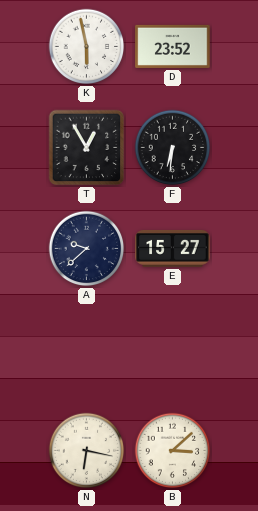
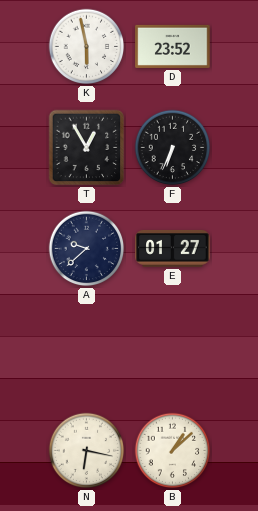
F: 6:31 -> 6:34 (173, 148)
E: 15:27 -> 01:27 (173, 249)
B: 3:08 -> 1:08 (173, 451)
